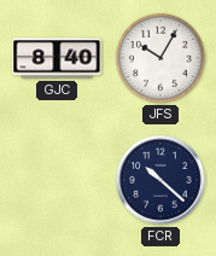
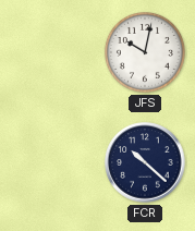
GJC: 8:40 -> none (57, 58)
JFS: 10:05 -> 10:02 (145, 52)
